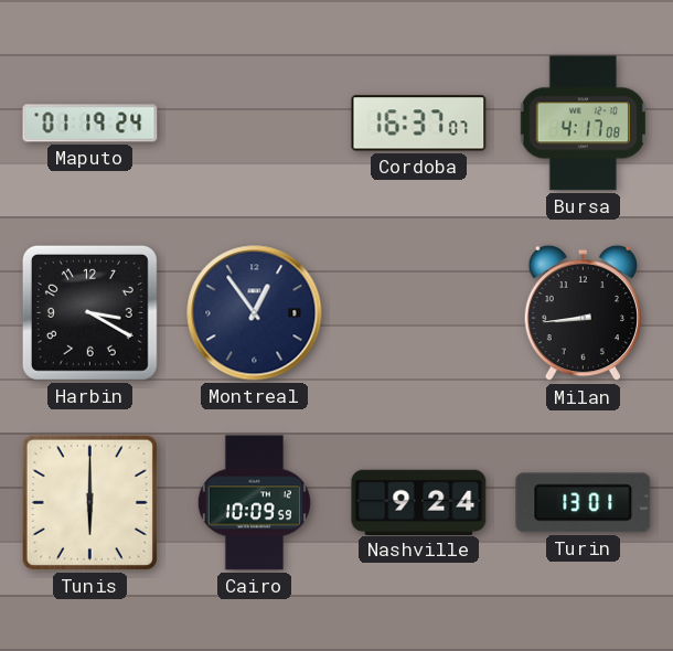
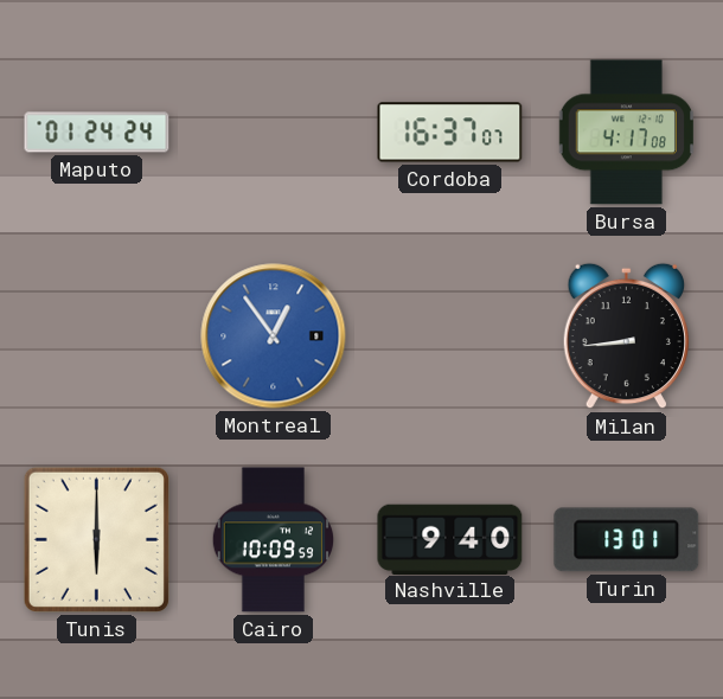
Maputo: 01:19 -> 01:24 (97, 133)
Harbin: 3:20 -> none (89, 312)
Montreal dial: navy -> blue (274, 336)
Nashville: 9:24 -> 9:40 (450, 539)
